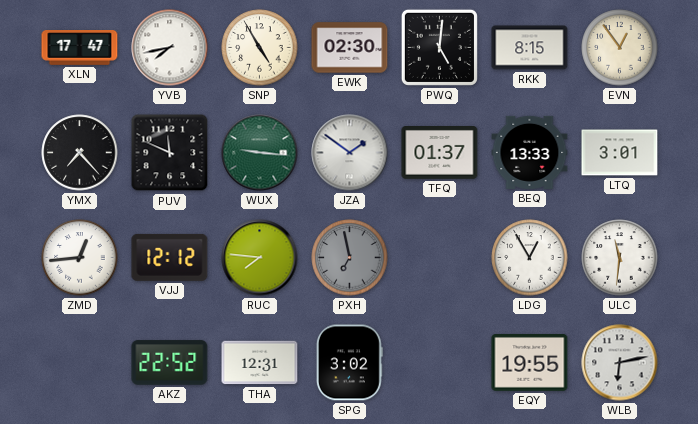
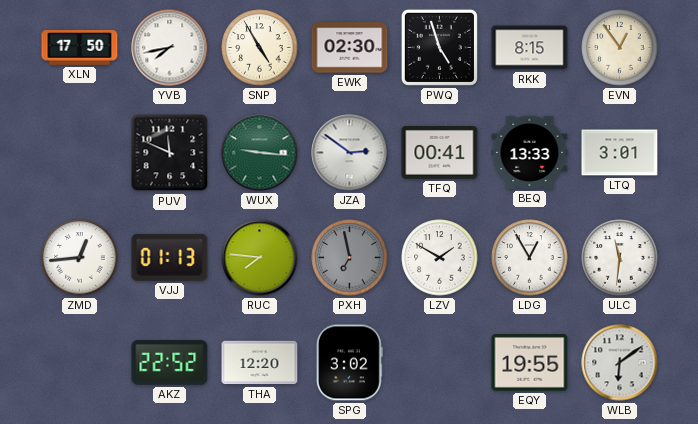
XLN: 17:47 -> 17:50 (80, 48)
PWQ: 5:01 -> 4:57 (439, 47)
YMX: 7:23 -> none (80, 153)
JZA: 1:51 -> 2:51 (350, 153)
TFQ: 01:37 -> 00:41 (440, 153)
VJJ: 12:12 -> 01:13 (170, 257)
LZV: none -> 1:50 (440, 258)
THA: 12:31 -> 12:20 (260, 363)
WLB: 6:13 -> 6:09 (620, 363)
